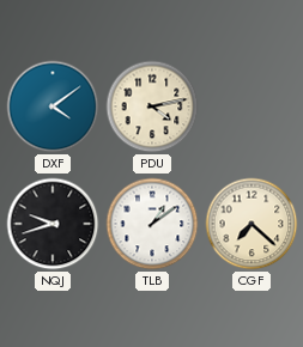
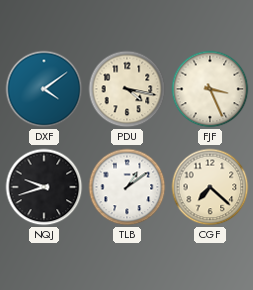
PDU: 4:13 -> 4:17 (127, 89)
FJF: none -> 3:26 (210, 89)
